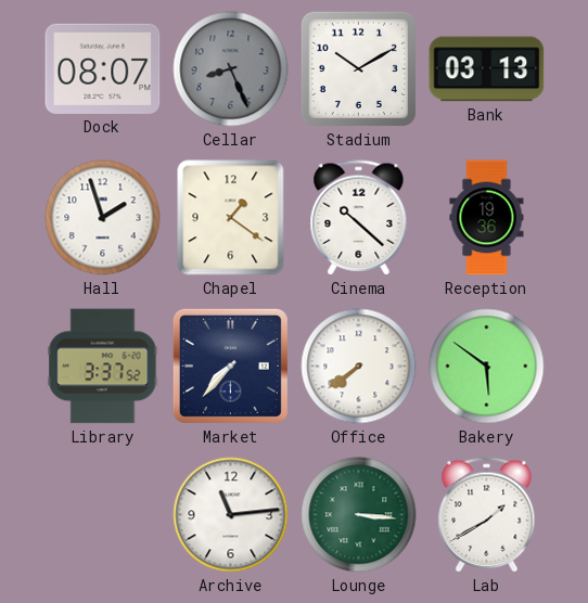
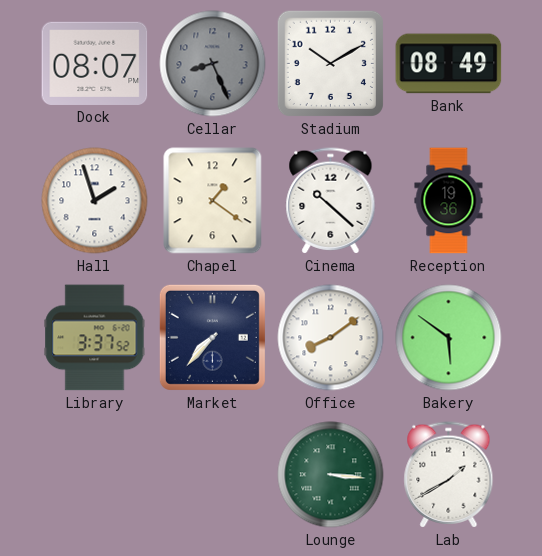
Bank: 03:13 -> 08:49 (449, 64)
Office: 7:39 -> 8:09 (331, 338)
Archive: 11:14 -> none (231, 515)
